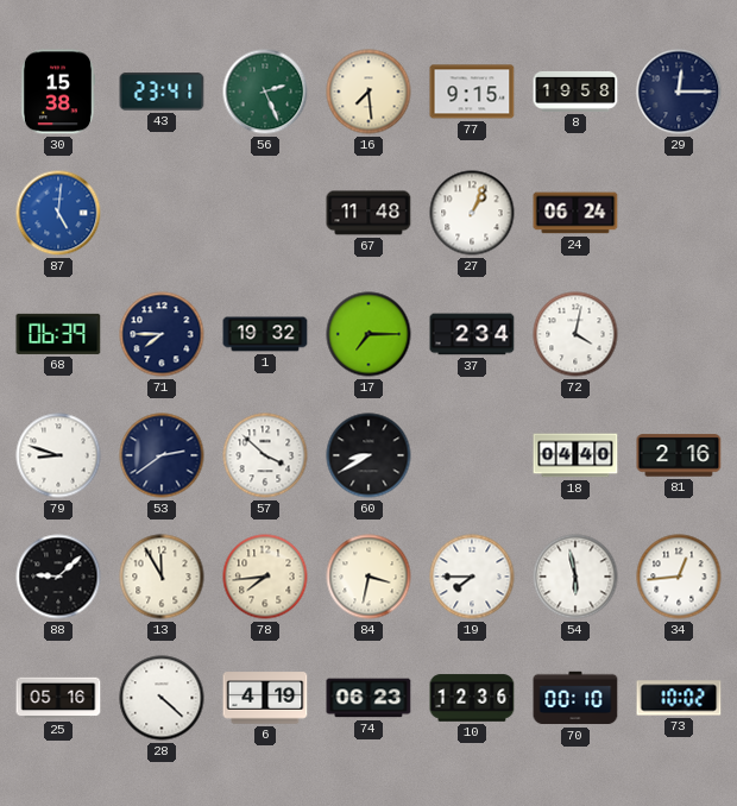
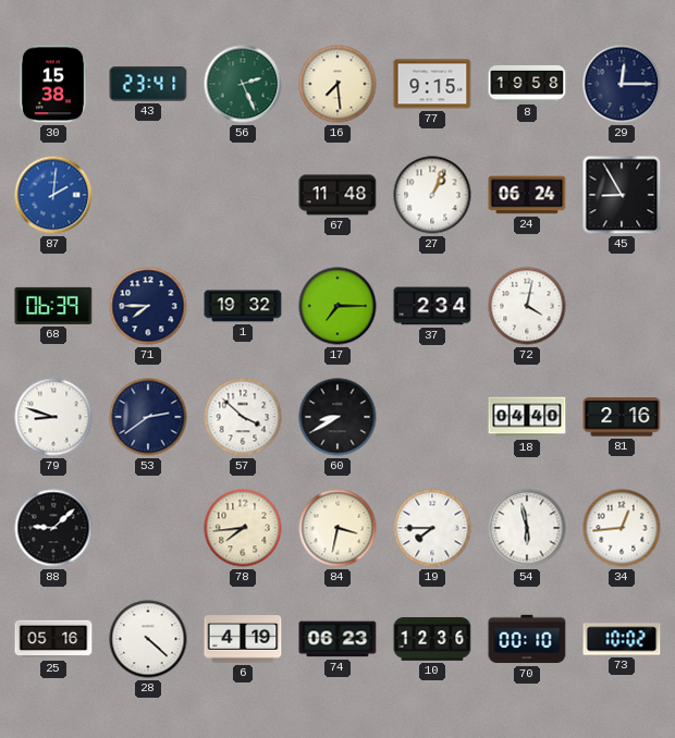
87: 5:01 -> 2:01 (53, 195)
45: none -> 8:55 (622, 195)
13: 11:55 -> none (162, 577)
